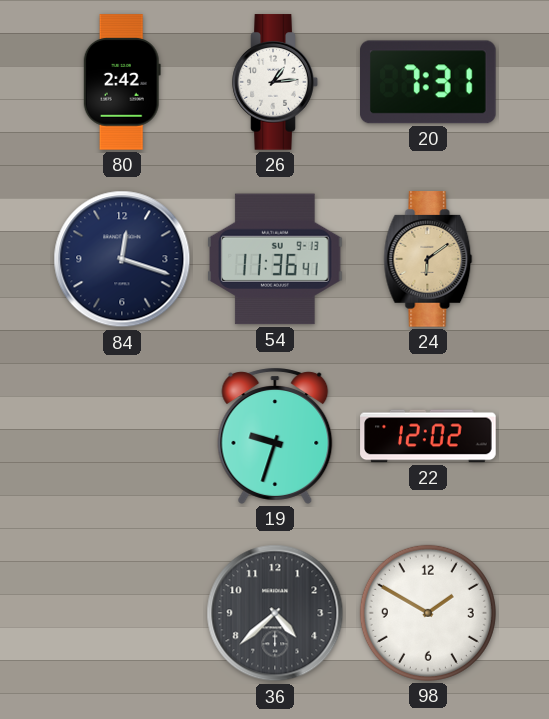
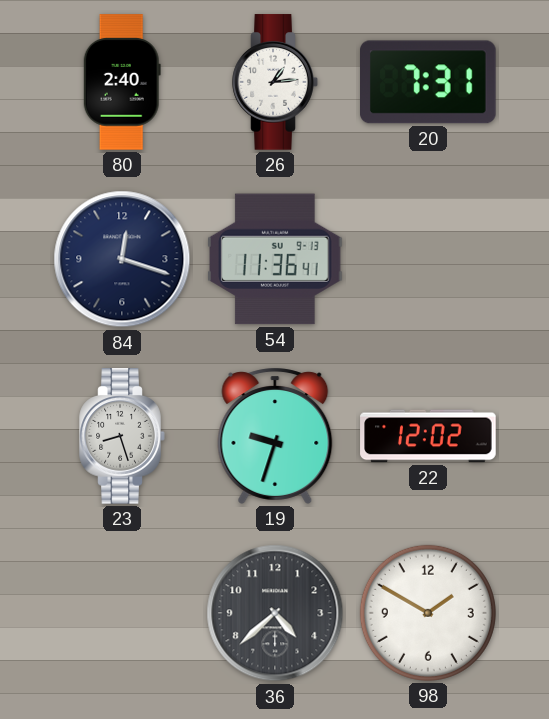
80: 2:42 -> 2:40 (122, 82)
24: 6:09 -> none (428, 259)
23: none -> 8:27 (122, 436)
